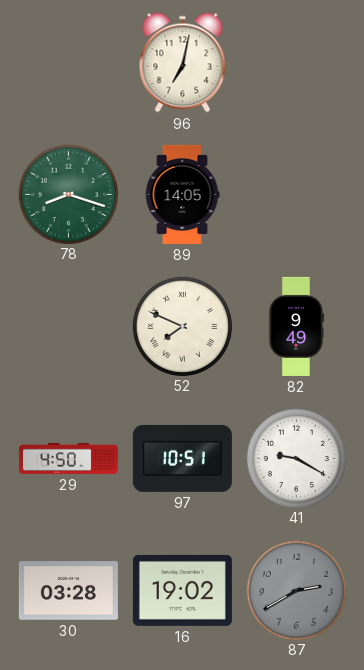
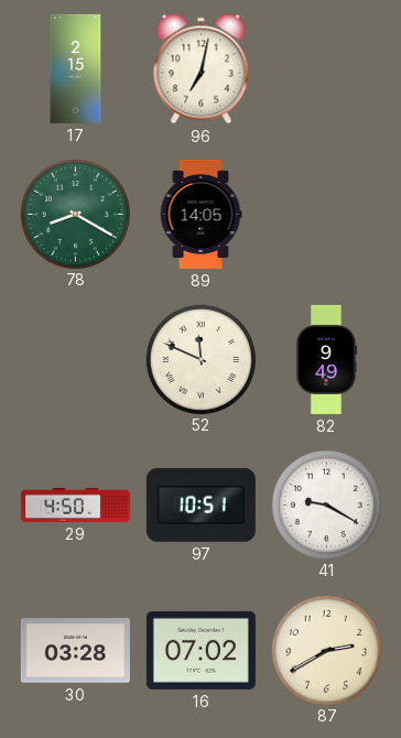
17: none -> 2:15 (76, 68)
78: 8:18 -> 8:20 (75, 214)
52: 7:49 -> 11:49 (201, 359)
16: 19:02 -> 07:02 (201, 650)
87 dial: grey -> cream (326, 650)
